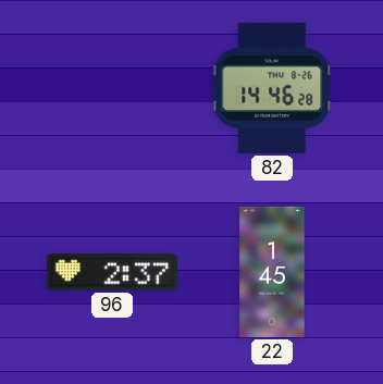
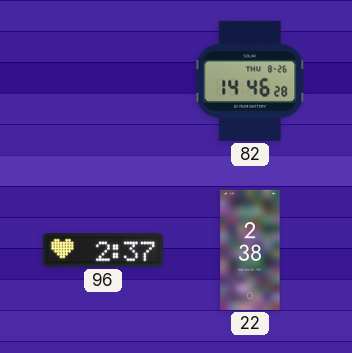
22: 1:45 -> 2:38 (250, 250)
